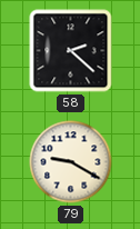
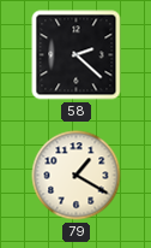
79: 9:20 -> 1:20 (77, 176)
